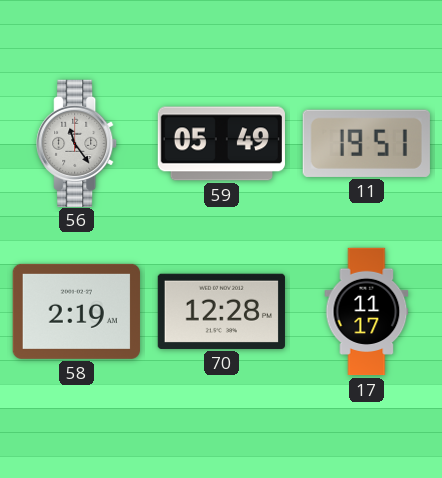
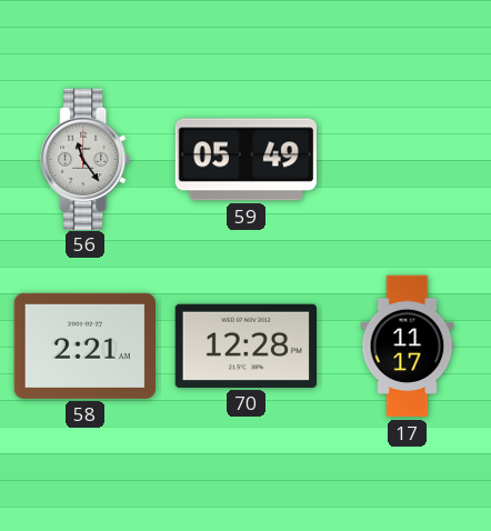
11: 19:51 -> none (366, 143)
58: 2:19 -> 2:21 (84, 345)
